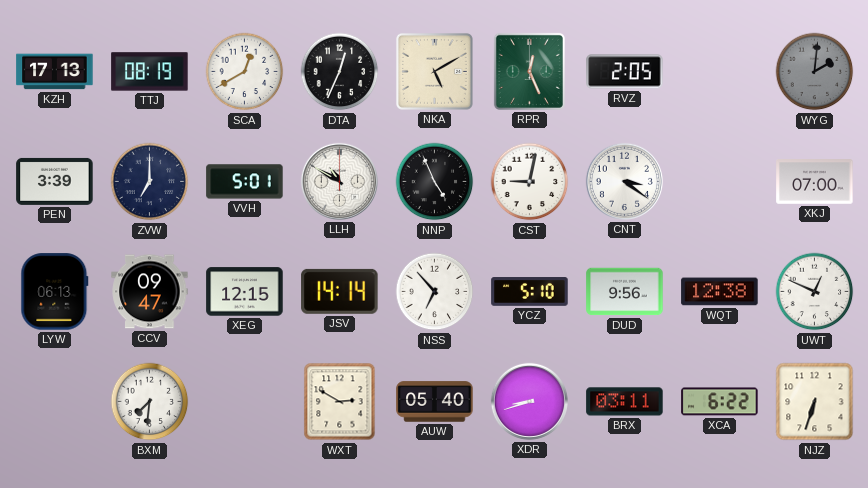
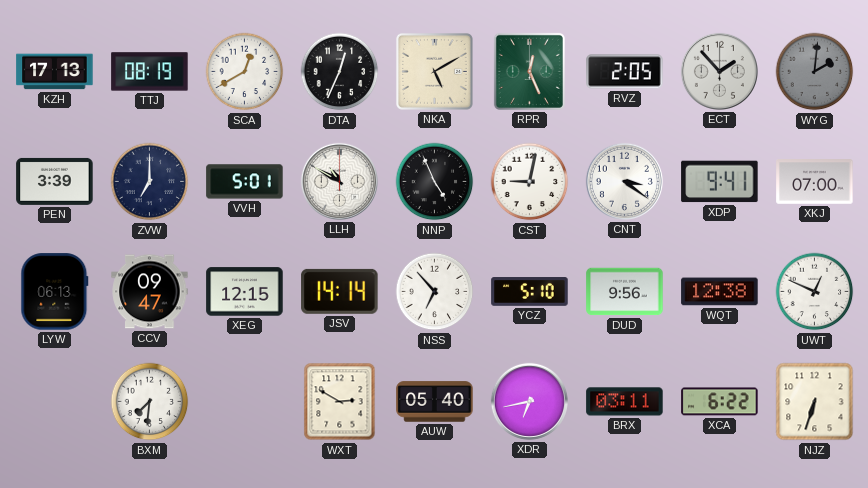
ECT: none -> 1:53 (719, 71)
XDP: none -> 9:41 (720, 182)
XDR: 8:42 -> 6:43 (529, 401)
